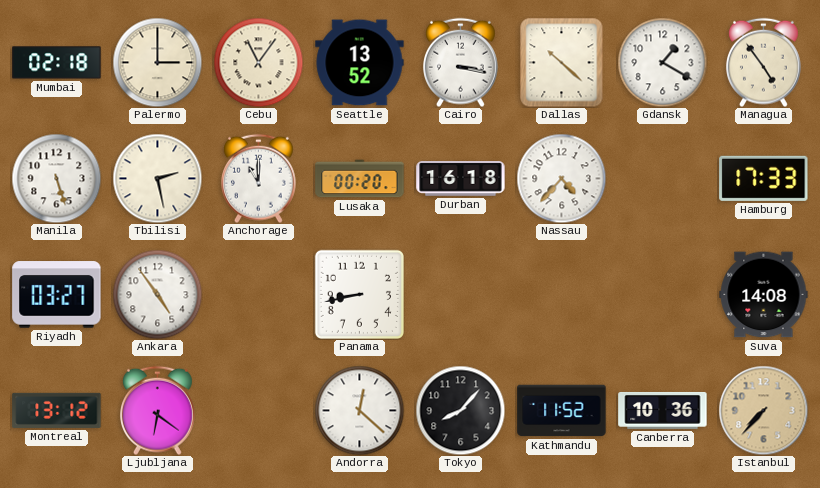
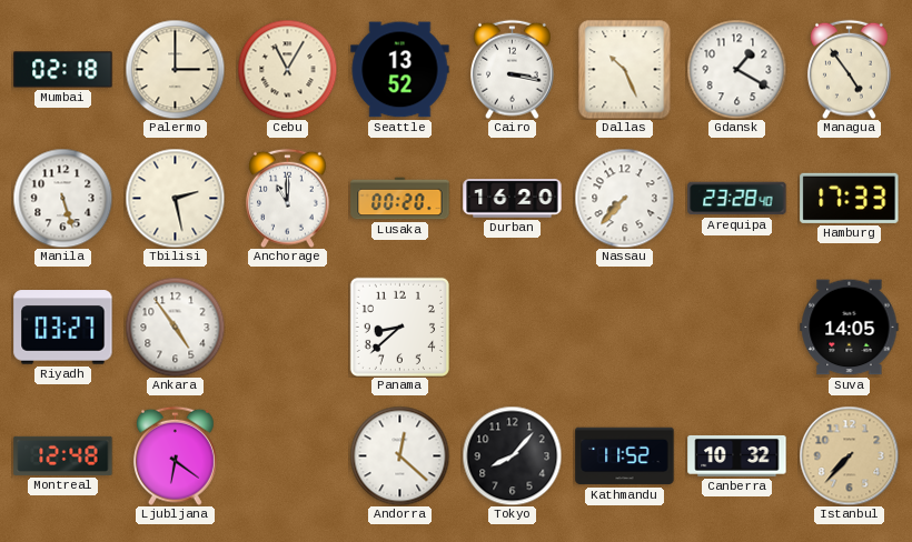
Cebu: 11:06 -> 11:05 (287, 69)
Dallas: 10:22 -> 10:26 (625, 69)
Durban: 16:18 -> 16:20 (513, 199)
Nassau: 4:37 -> 7:37 (624, 198)
Arequipa: none -> 23:28 (737, 199)
Panama: 8:43 -> 8:38 (399, 327)
Suva: 14:08 -> 14:05 (850, 328)
Montreal: 13:12 -> 12:48 (63, 455)
Canberra: 10:36 -> 10:32 (737, 455)
